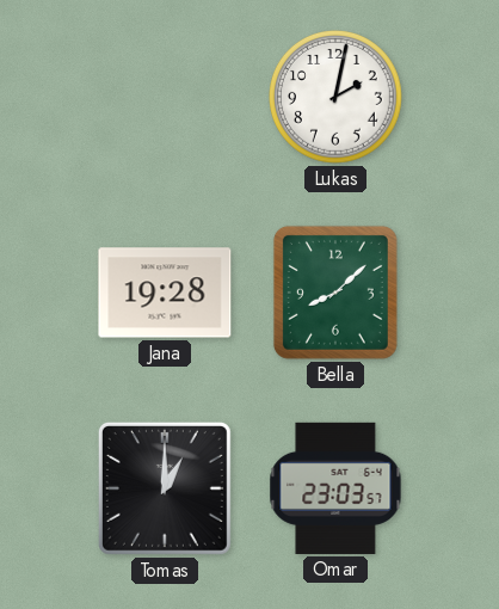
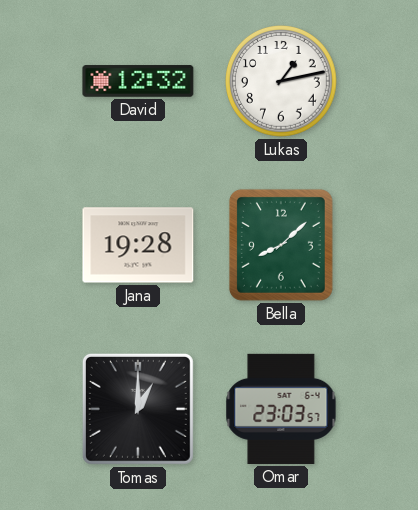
David: none -> 12:32 (138, 81)
Lukas: 2:02 -> 1:13 (282, 82)
